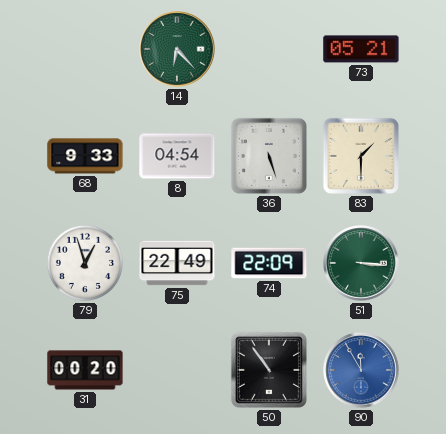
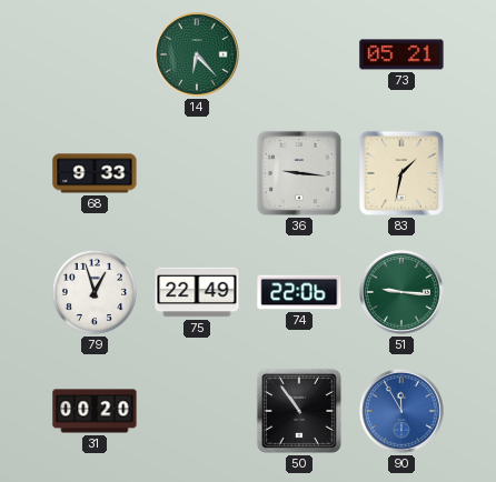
8: 04:54 -> none (177, 156)
36: 5:27 -> 9:16 (299, 173)
83: 1:30 -> 1:32 (401, 173)
74: 22:09 -> 22:06 (299, 292)
51: 3:16 -> 9:16 (401, 292)
